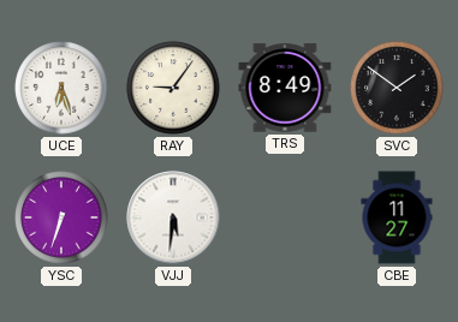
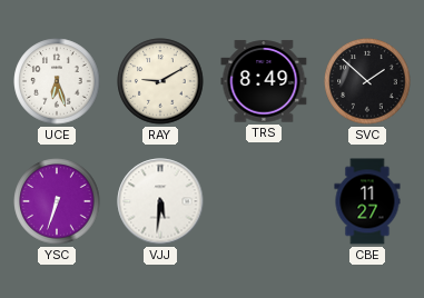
RAY: 9:06 -> 9:10 (160, 81)
SVC: 1:51 -> 1:52 (367, 81)
